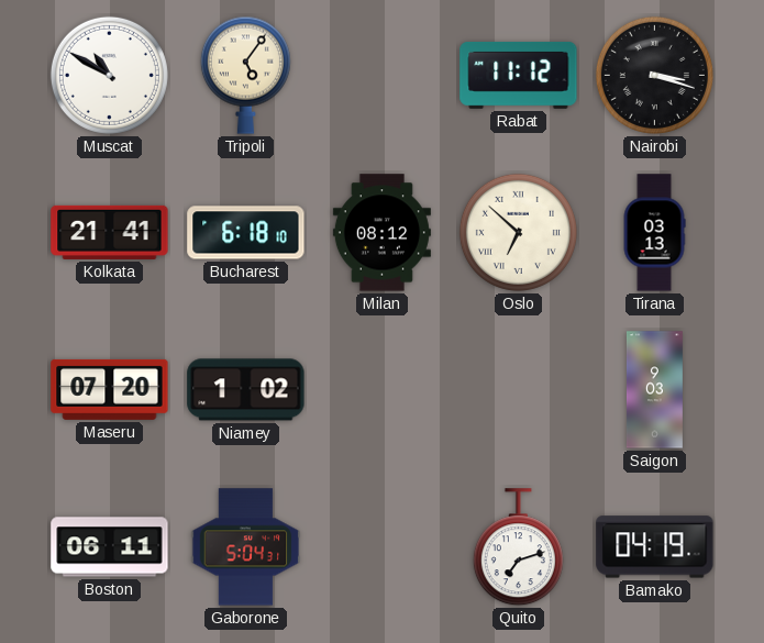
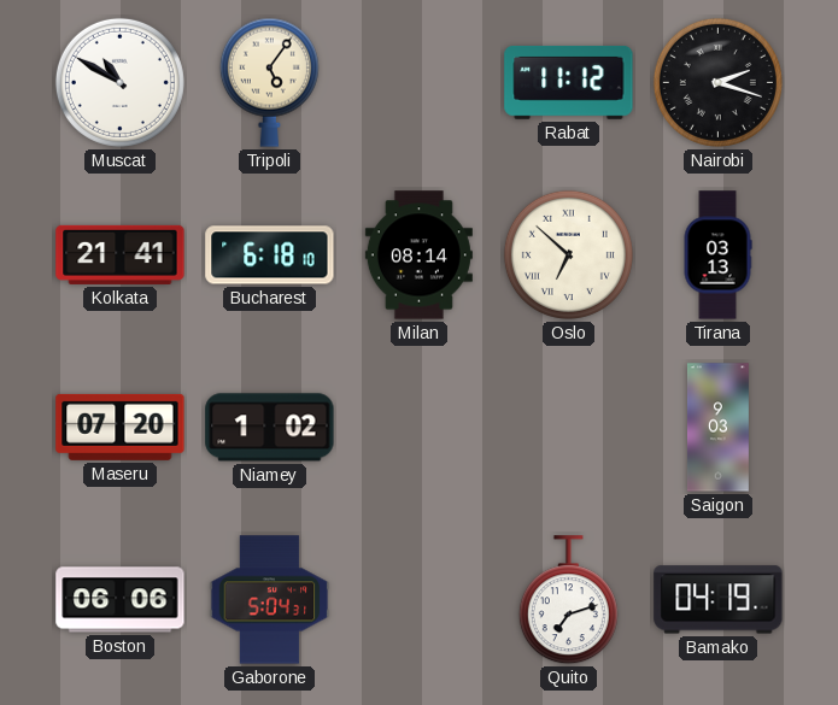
Nairobi: 3:18 -> 2:18 (717, 82)
Milan: 08:12 -> 08:14 (418, 255)
Boston: 06:11 -> 06:06 (121, 600)
